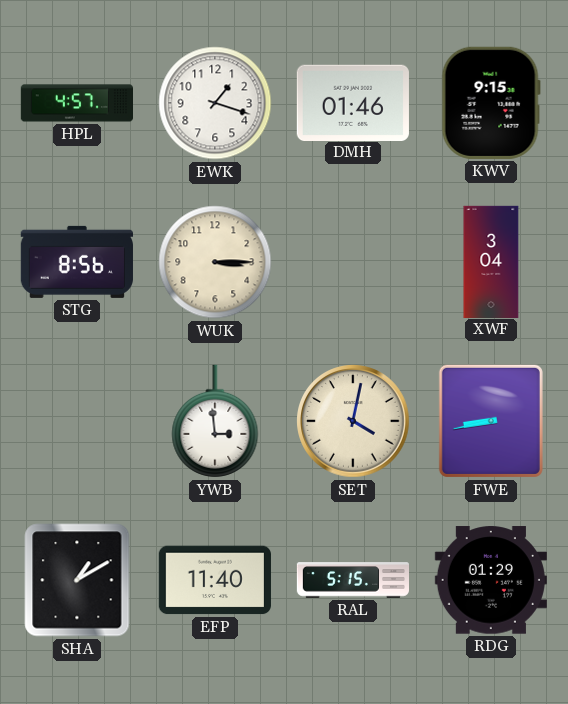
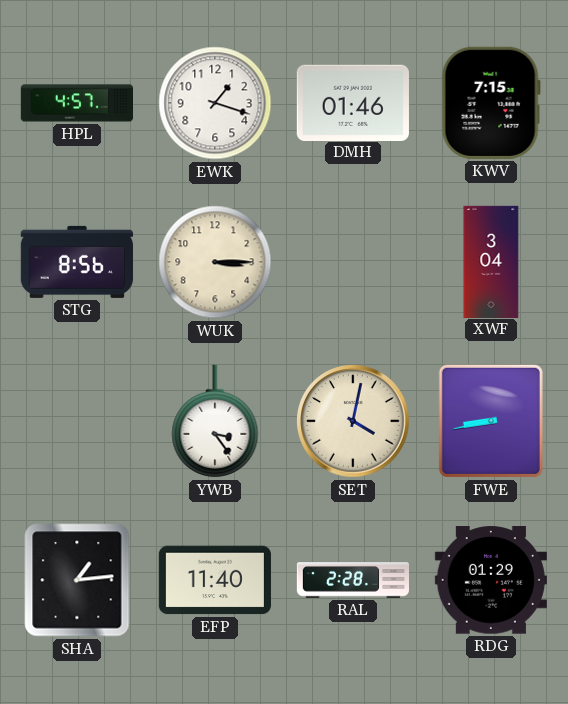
KWV: 9:15 -> 7:15 (491, 103)
YWB: 2:59 -> 3:24 (215, 421)
SHA: 1:10 -> 1:14 (77, 580)
RAL: 5:15 -> 2:28 (352, 580)
